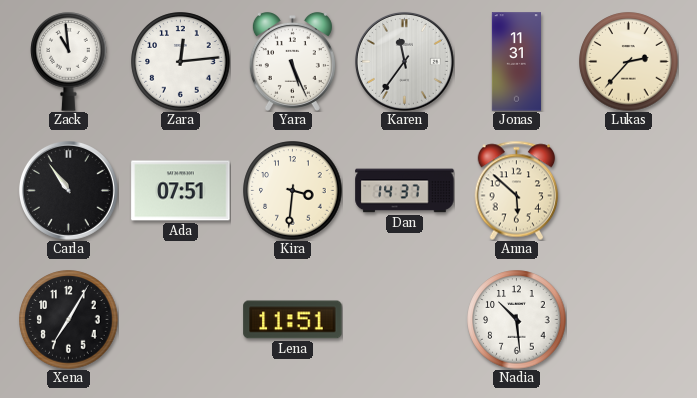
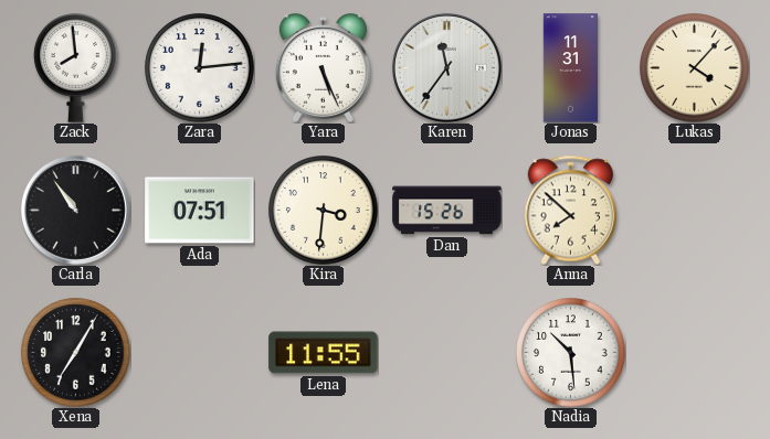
Zack: 10:59 -> 7:59 (76, 68)
Lukas: 2:37 -> 4:07 (695, 68)
Dan: 14:37 -> 15:26 (447, 211)
Anna: 5:52 -> 7:52 (571, 210)
Lena: 11:51 -> 11:55 (324, 353)
